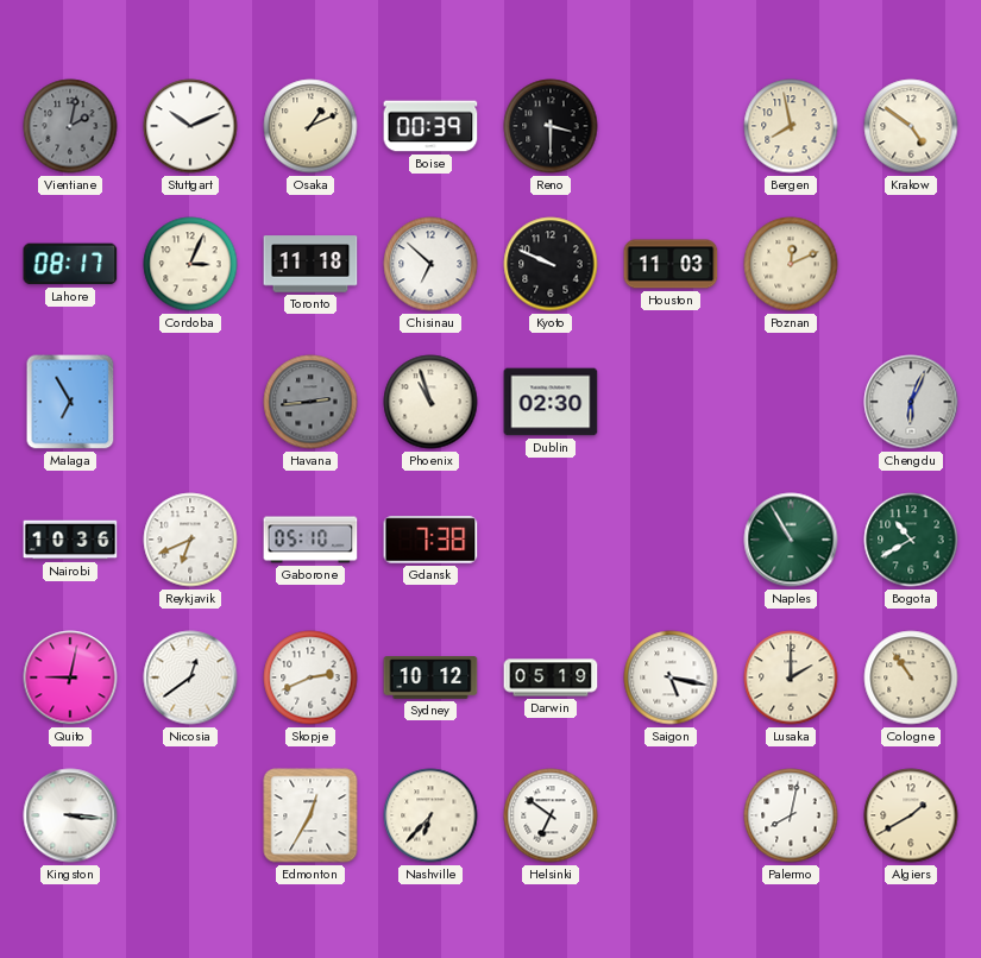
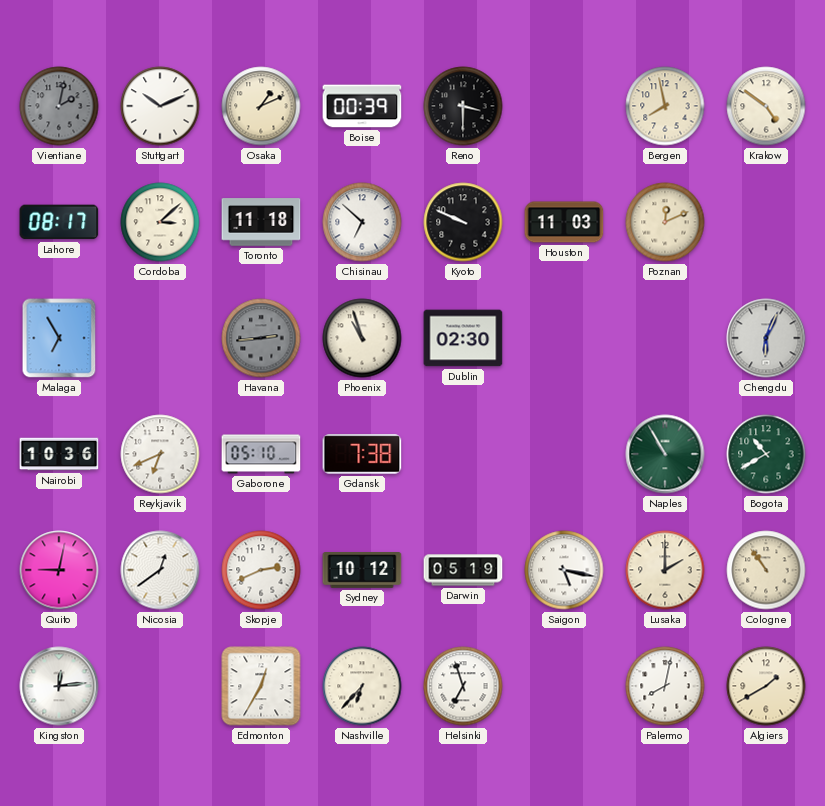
Cordoba: 3:04 -> 3:08 (160, 222)
Kingston: 3:16 -> 12:14 (59, 686)
Helsinki: 6:51 -> 6:57 (463, 686)
